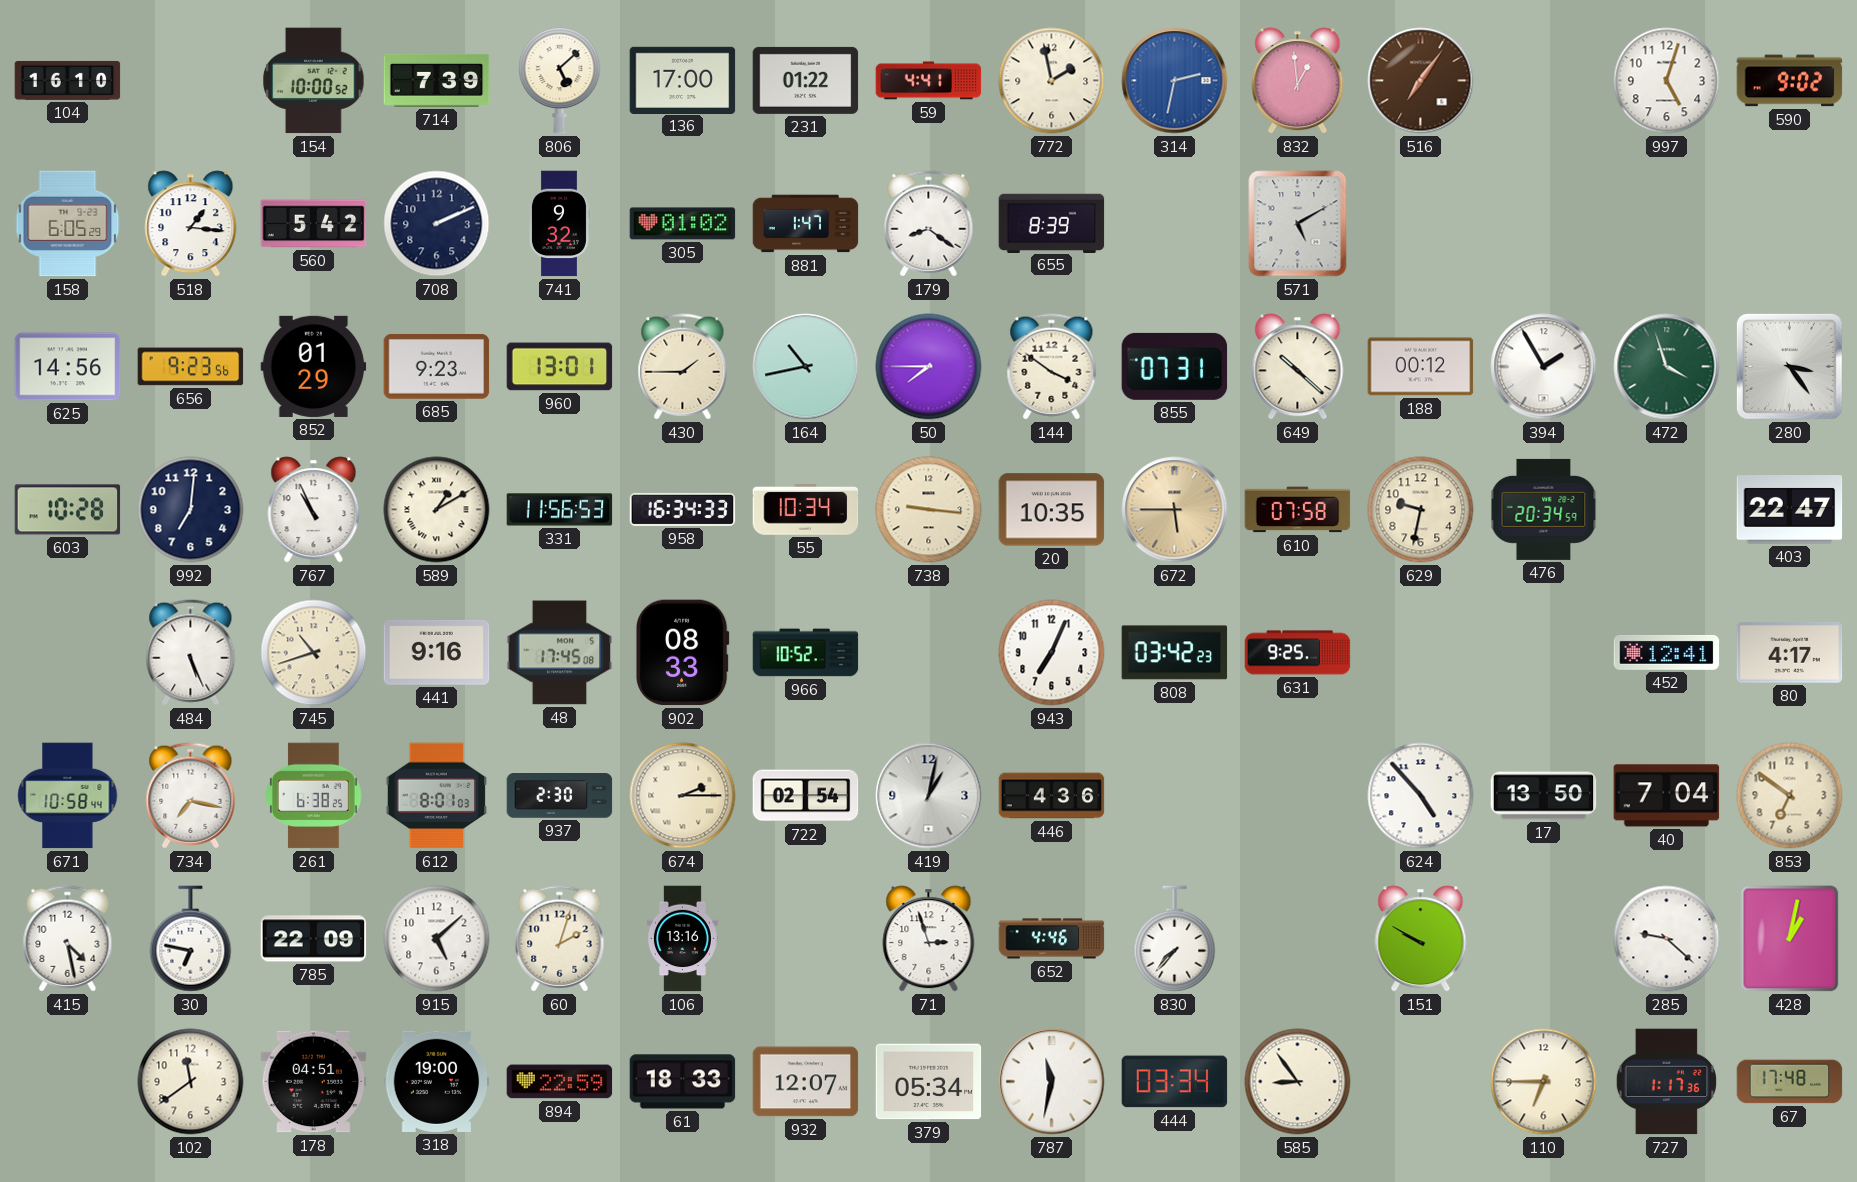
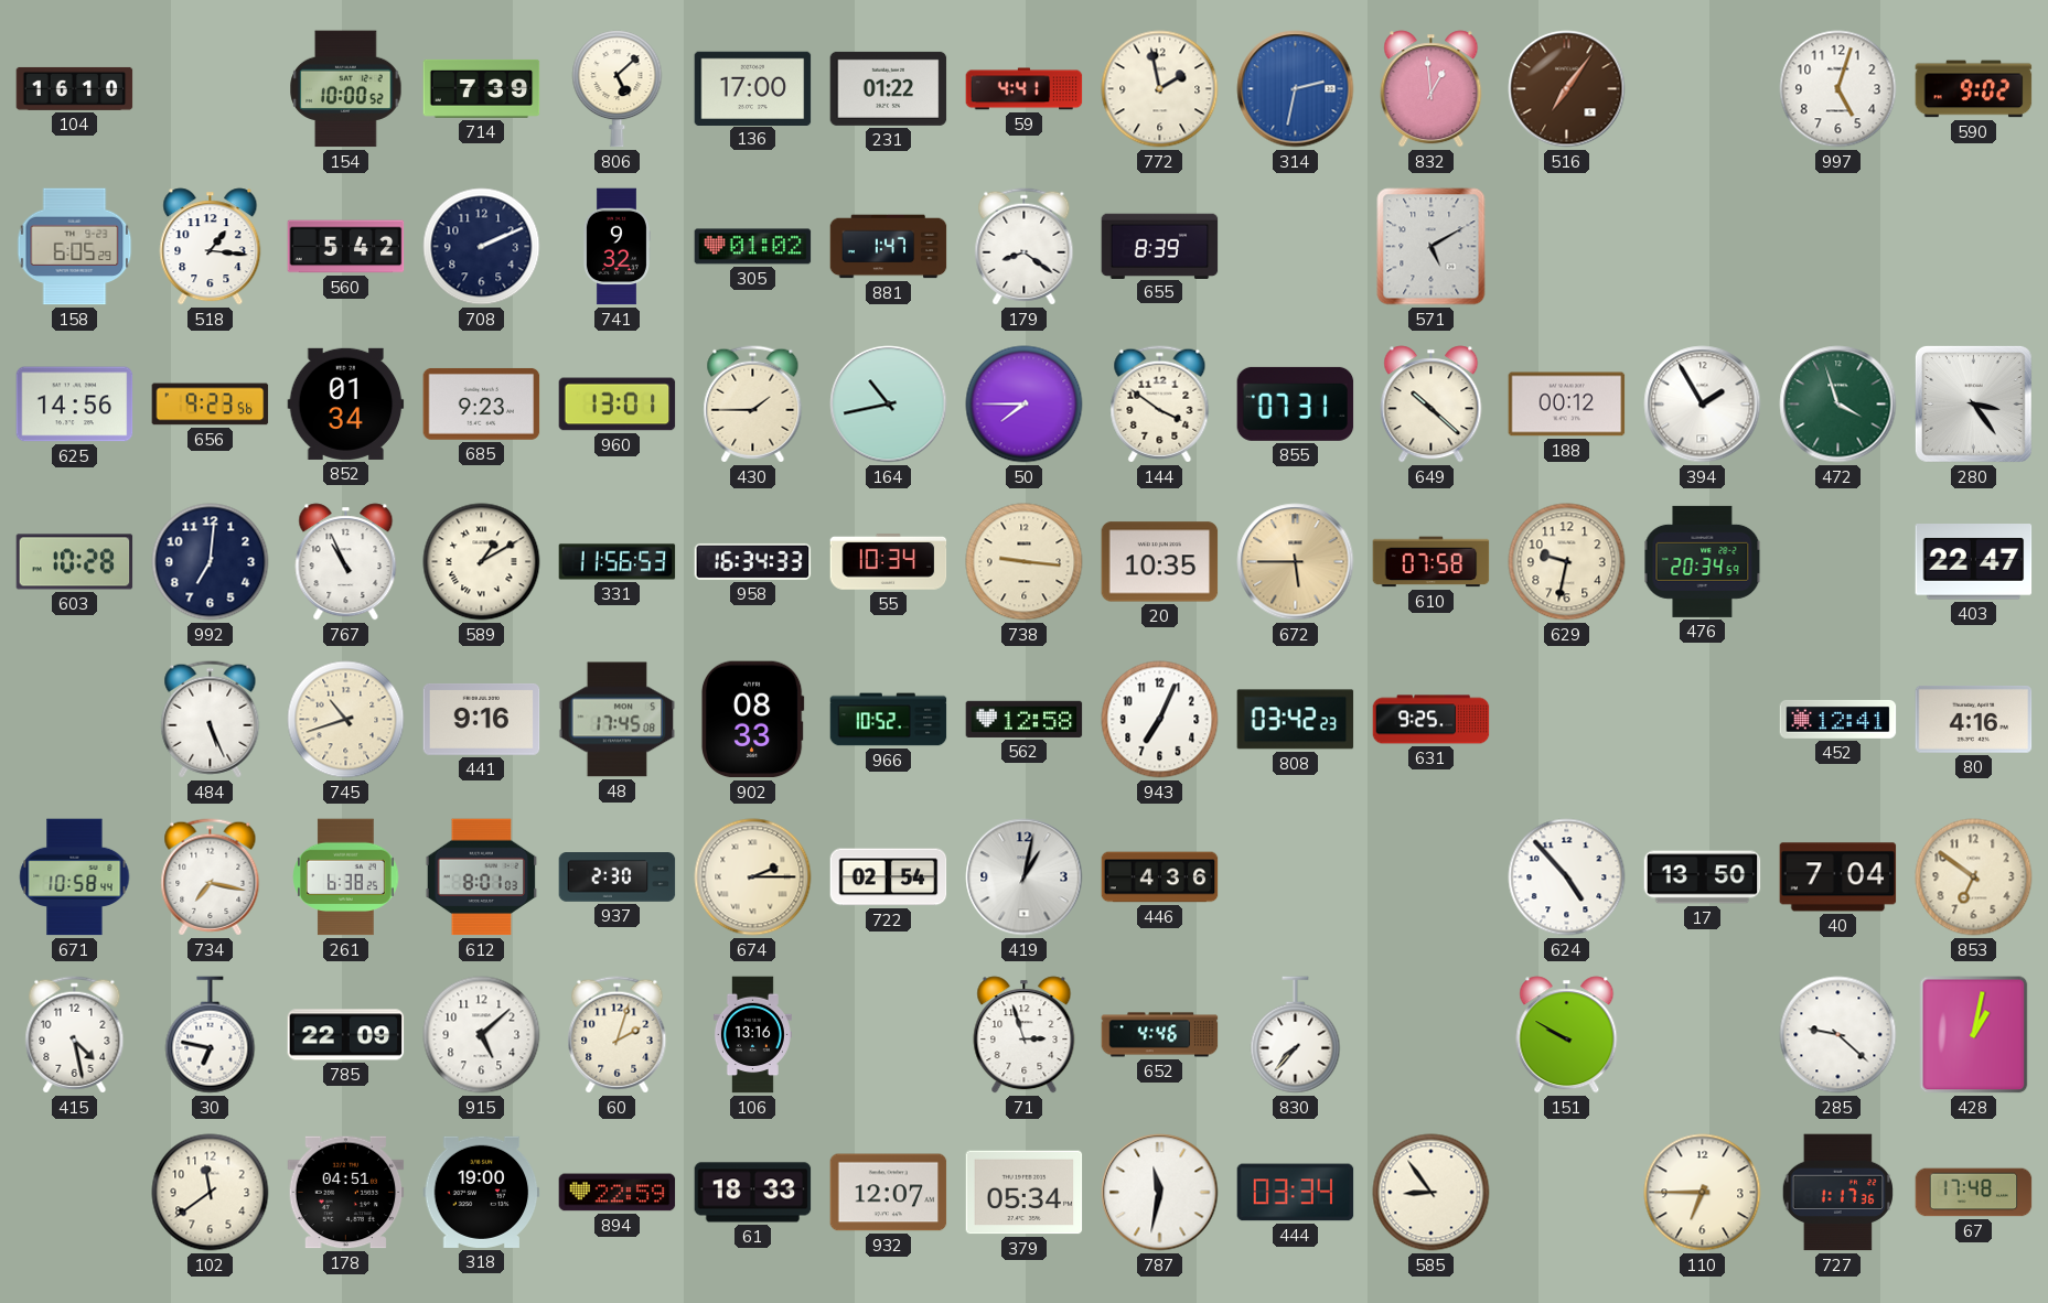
852: 01:29 -> 01:34 (346, 403)
562: none -> 12:58 (1025, 719)
80: 4:17 -> 4:16 (1974, 720)
